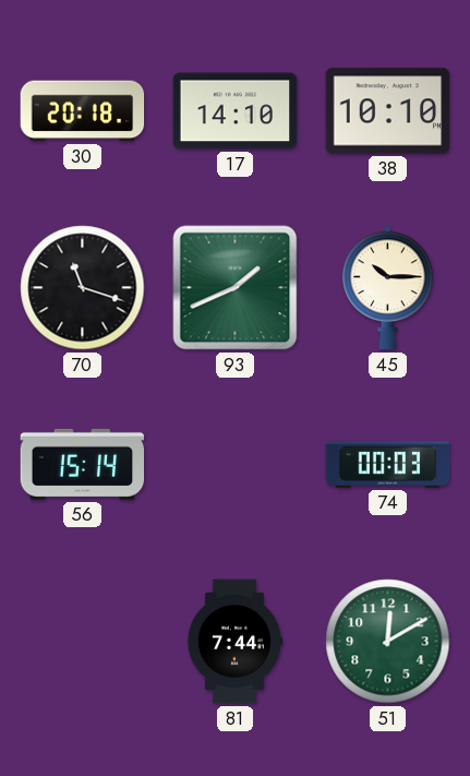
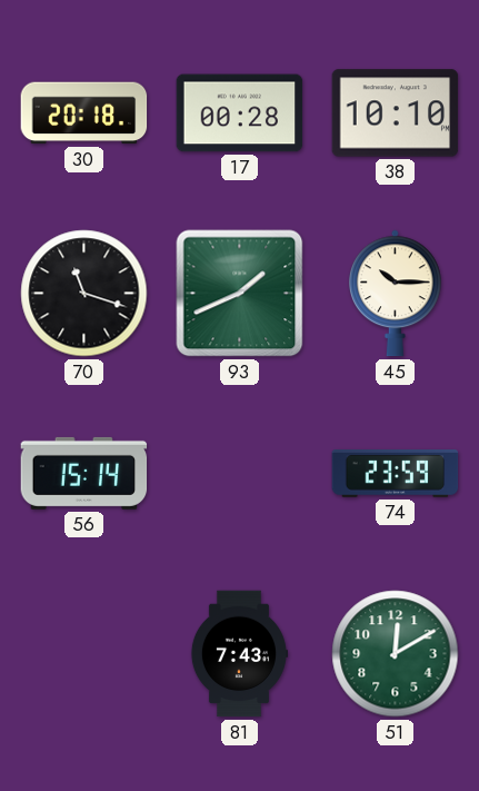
17: 14:10 -> 00:28 (240, 113)
74: 00:03 -> 23:59 (396, 474)
81: 7:44 -> 7:43 (238, 654)
